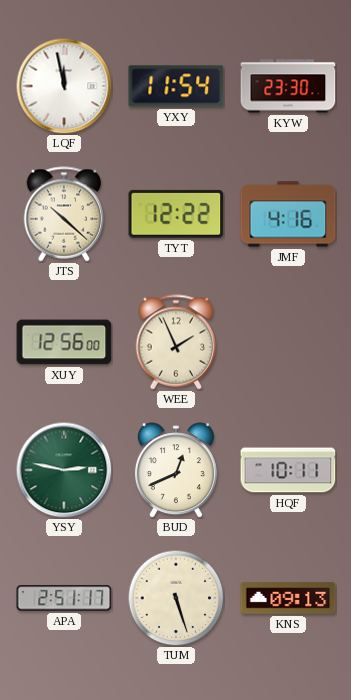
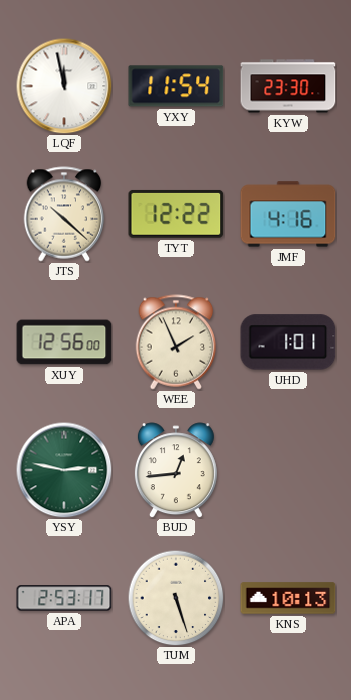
UHD: none -> 1:01 (288, 342)
BUD: 12:41 -> 12:44 (176, 470)
HQF: 10:11 -> none (288, 470)
APA: 2:51 -> 2:53 (64, 598)
KNS: 09:13 -> 10:13 (288, 598)
